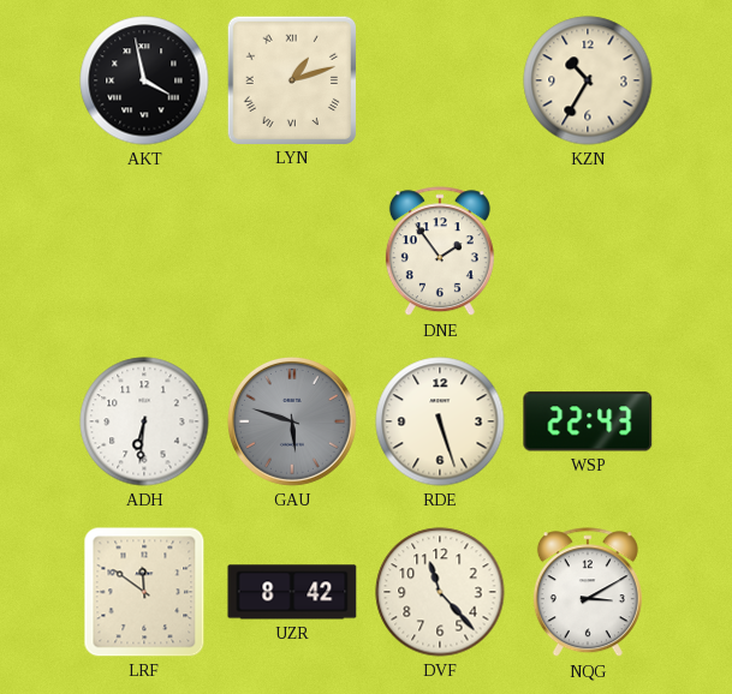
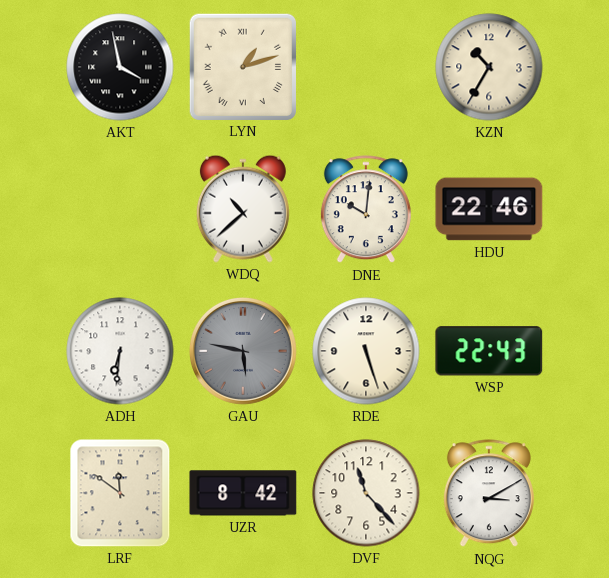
WDQ: none -> 10:38 (243, 209)
DNE: 1:54 -> 10:01 (366, 210)
HDU: none -> 22:46 (489, 209)
GAU: 5:48 -> 5:47 (243, 351)
